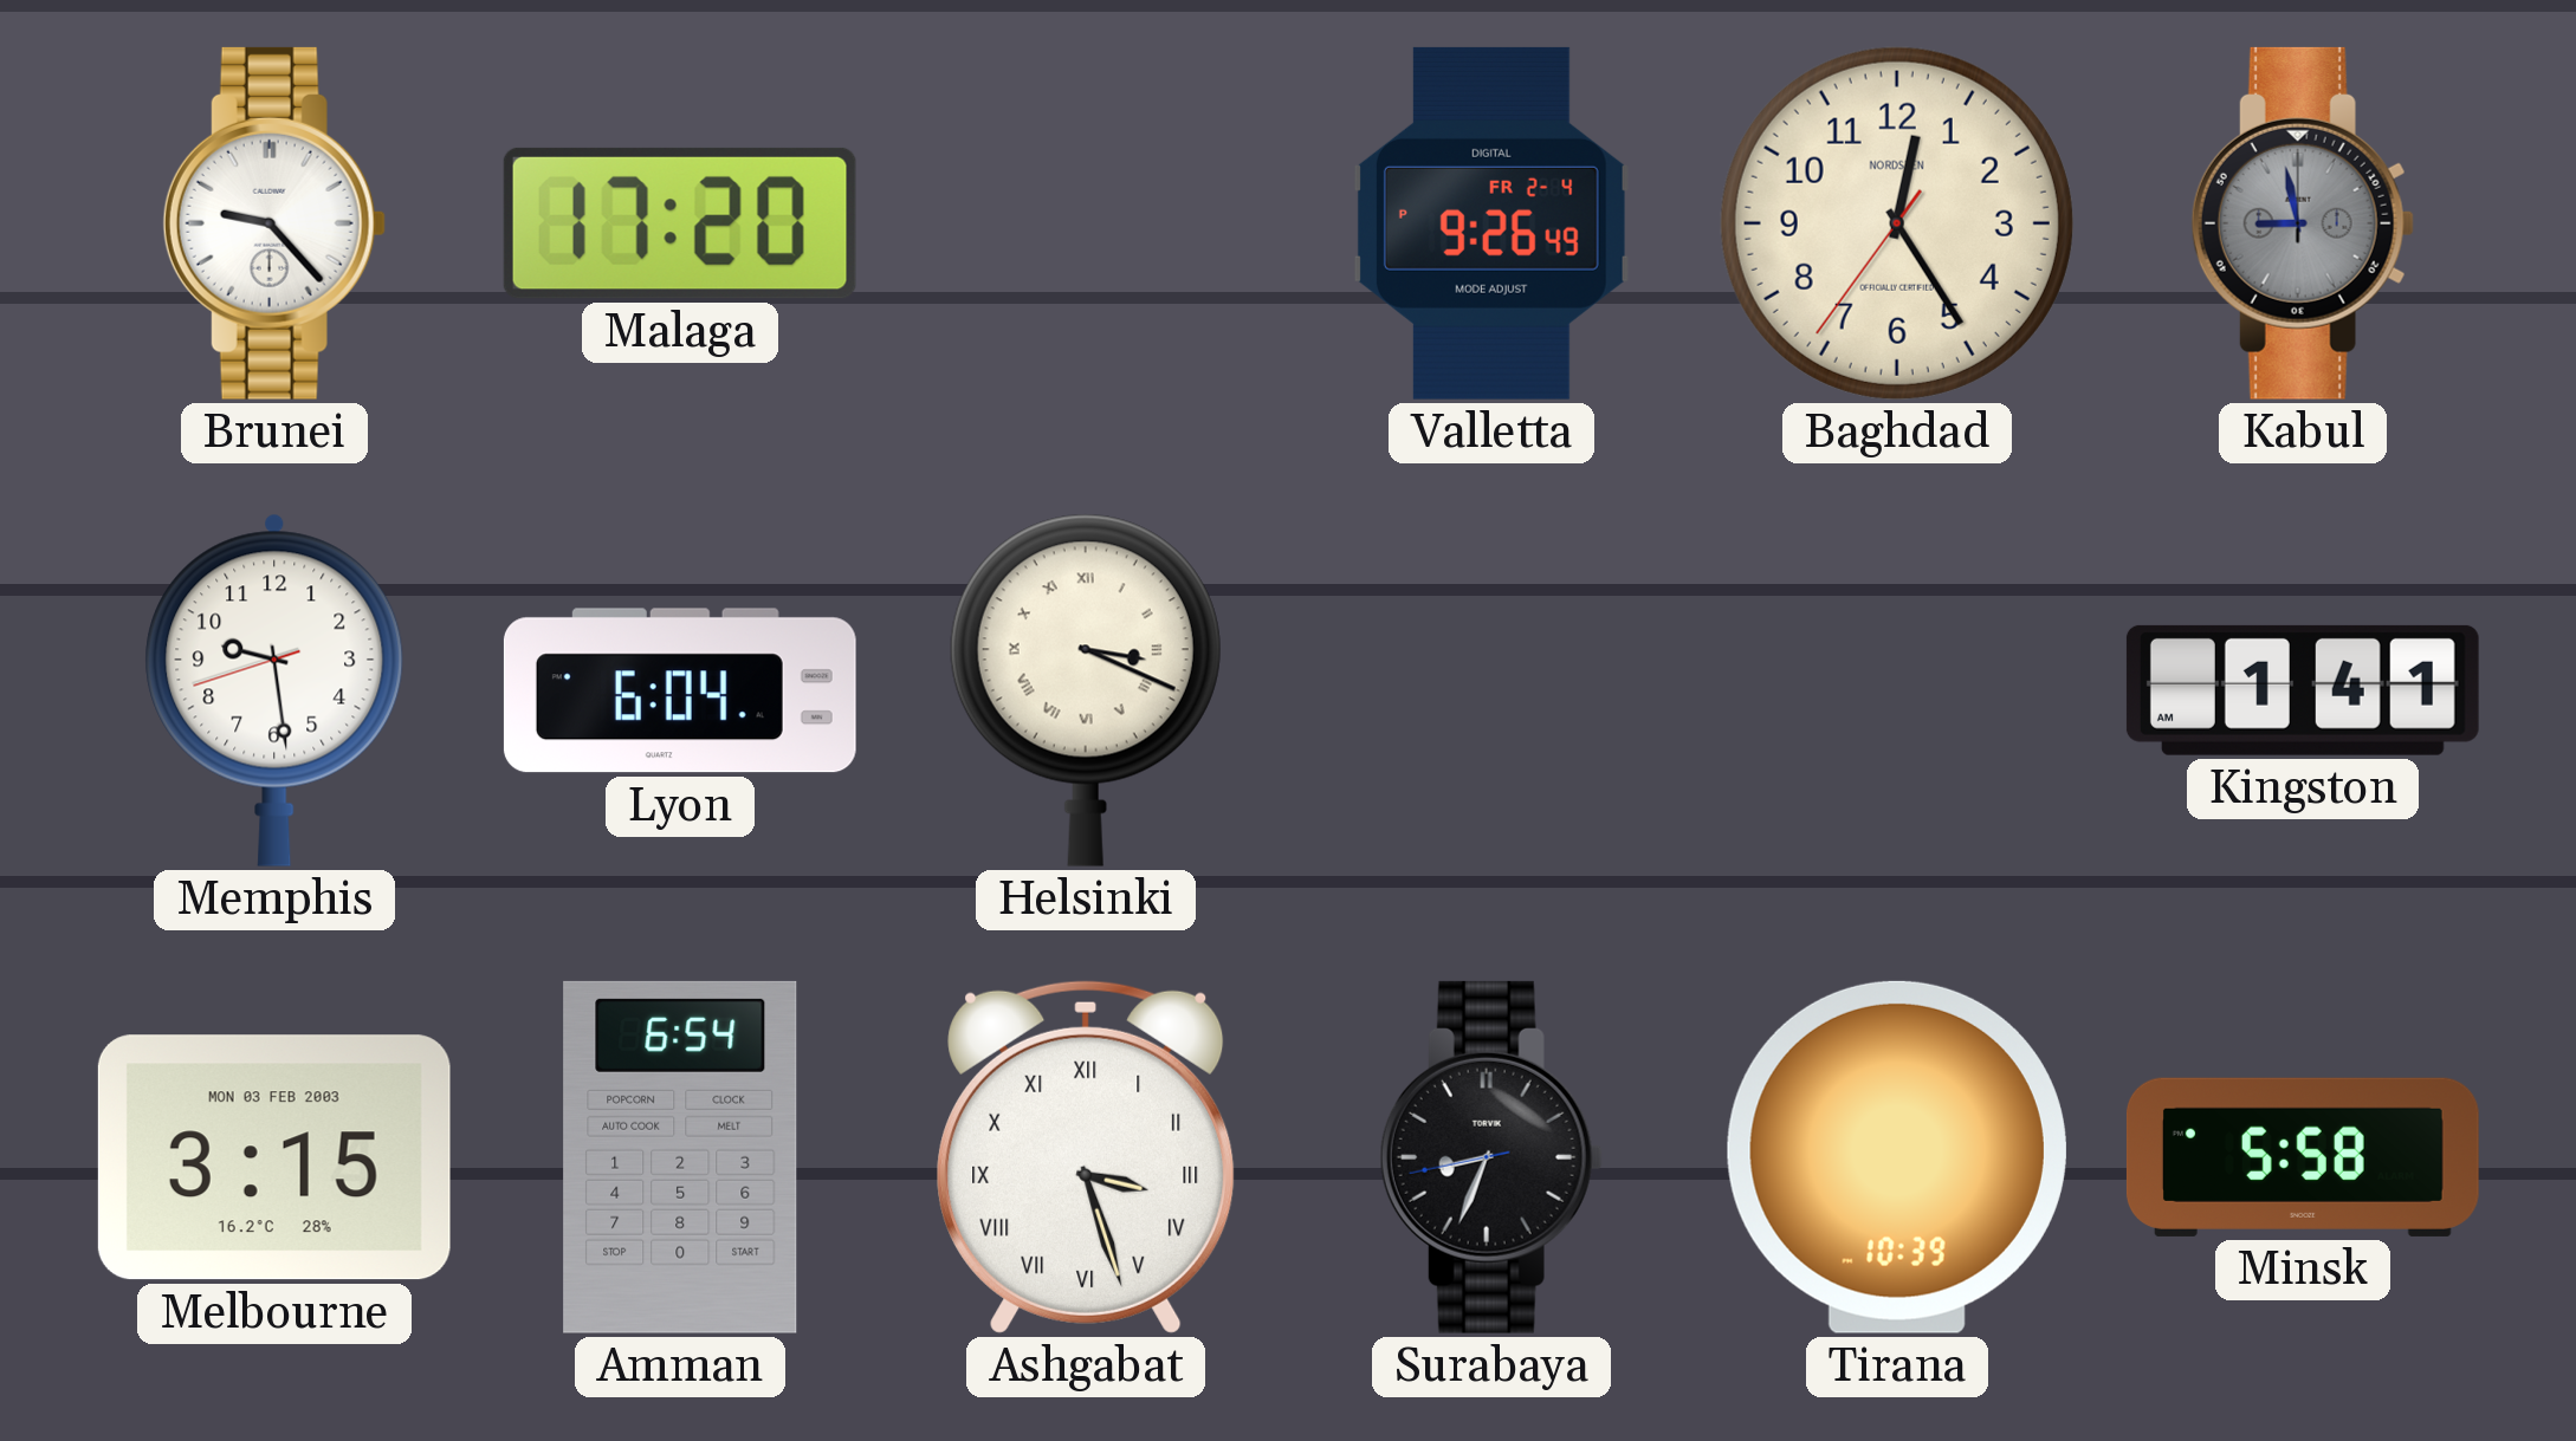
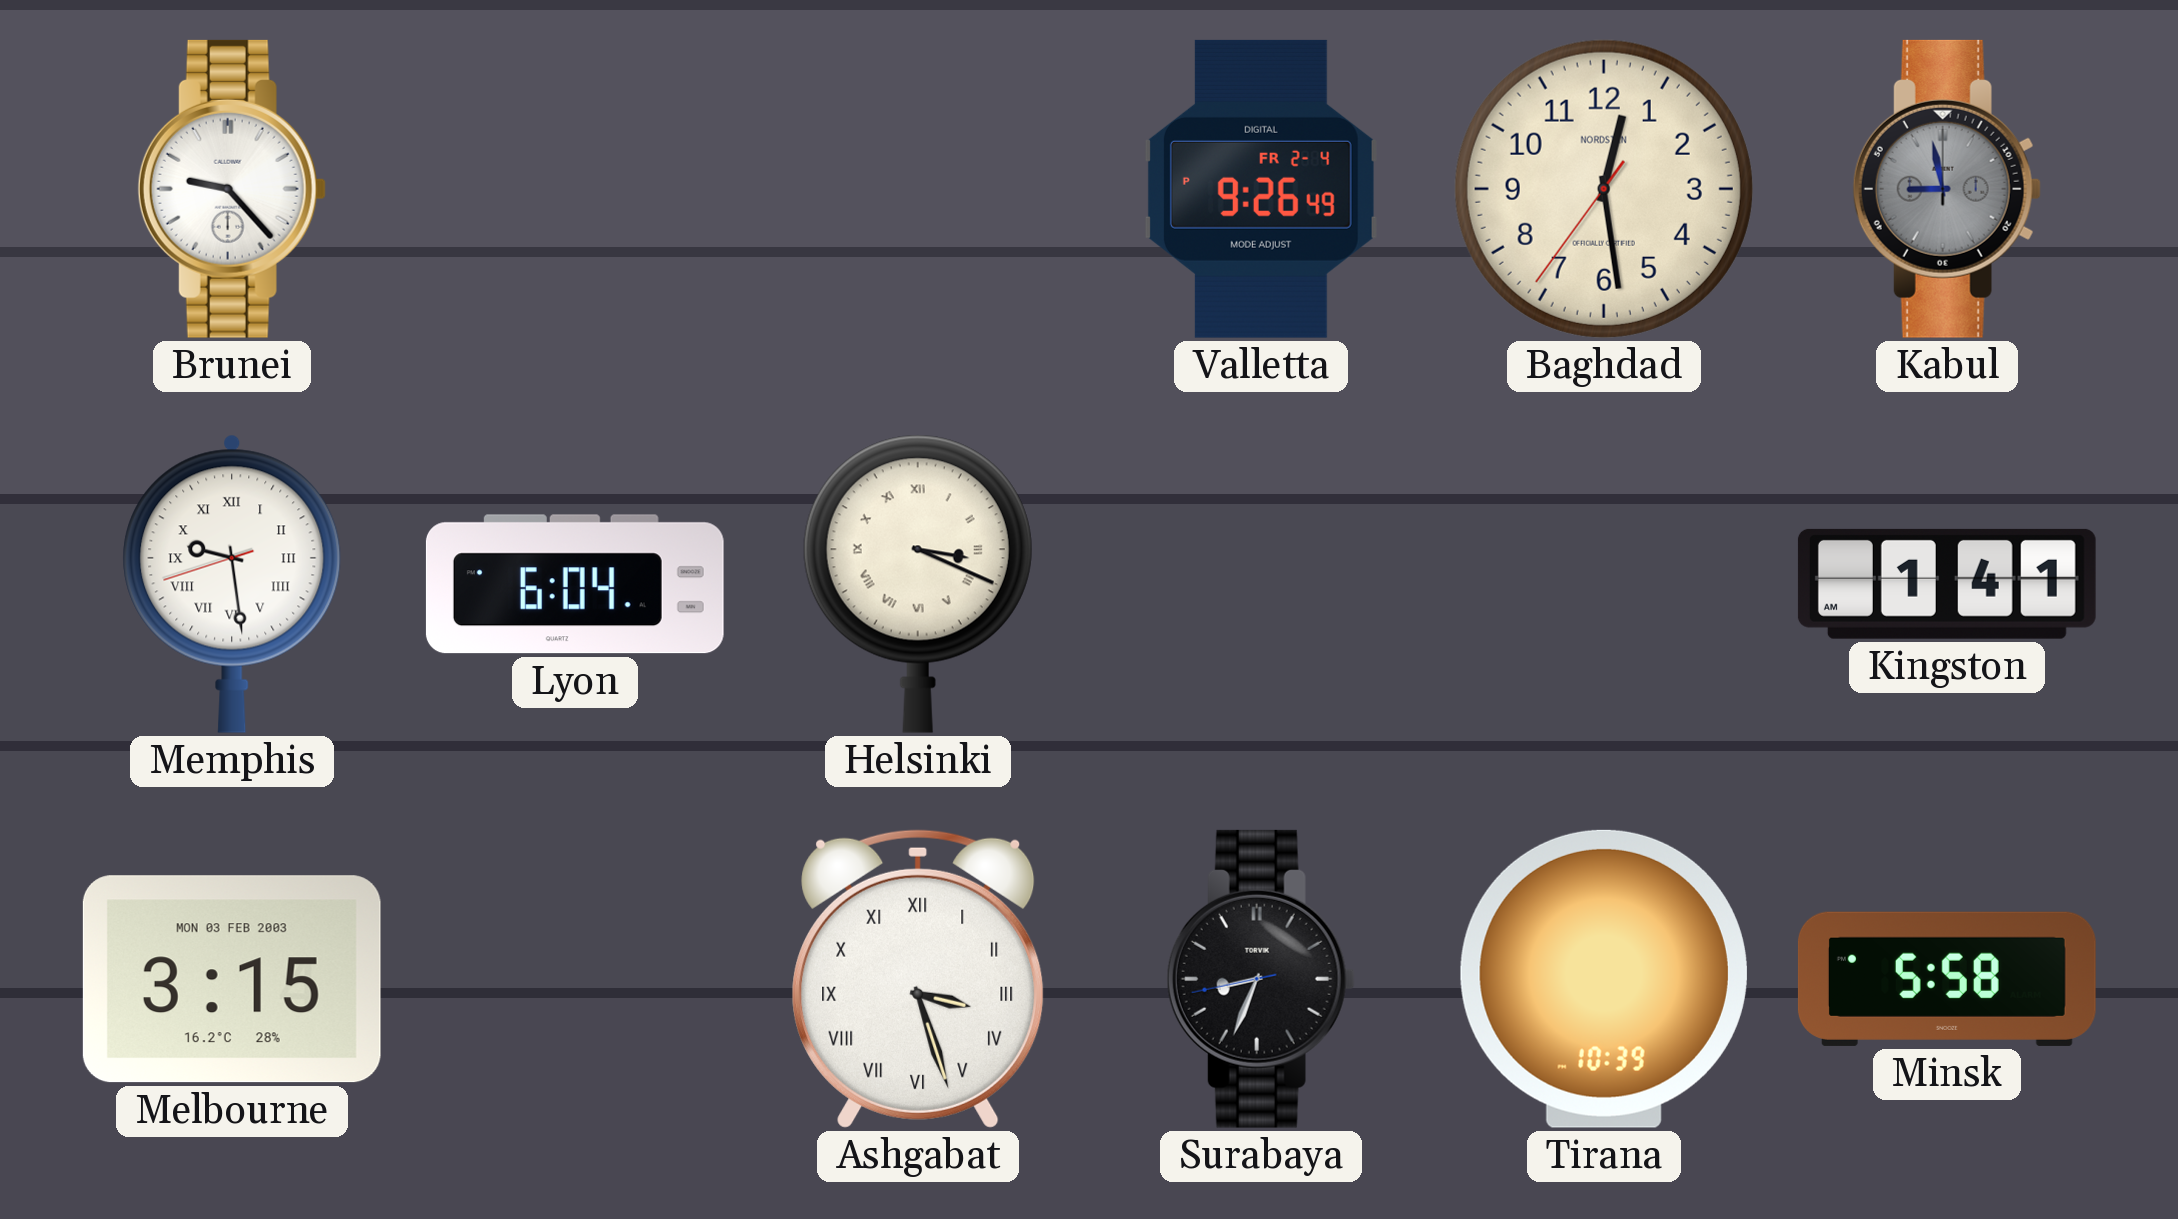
Malaga: 17:20 -> none (680, 223)
Baghdad: 12:24 -> 12:28 (1604, 189)
Memphis numerals: Arabic -> Roman (232, 584)
Amman: 6:54 -> none (680, 1157)
